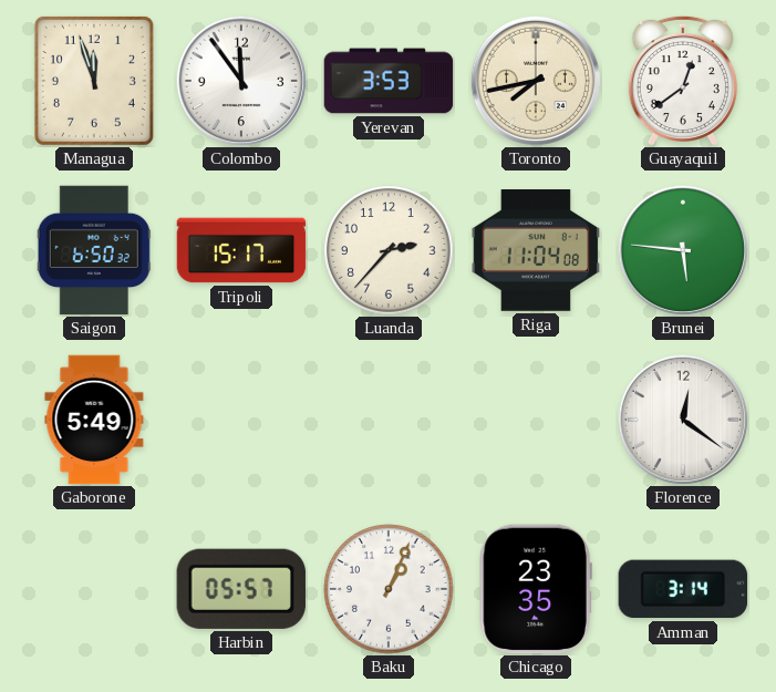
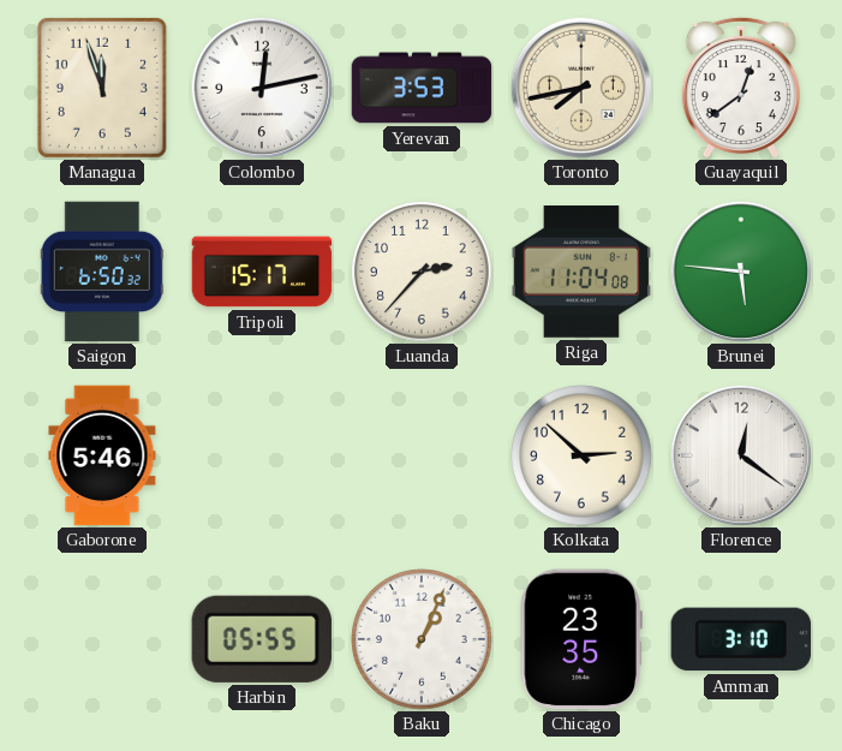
Colombo: 11:54 -> 12:13 (261, 87)
Gaborone: 5:49 -> 5:46 (102, 455)
Kolkata: none -> 2:52 (581, 455)
Harbin: 05:57 -> 05:55 (262, 639)
Amman: 3:14 -> 3:10 (740, 639)
